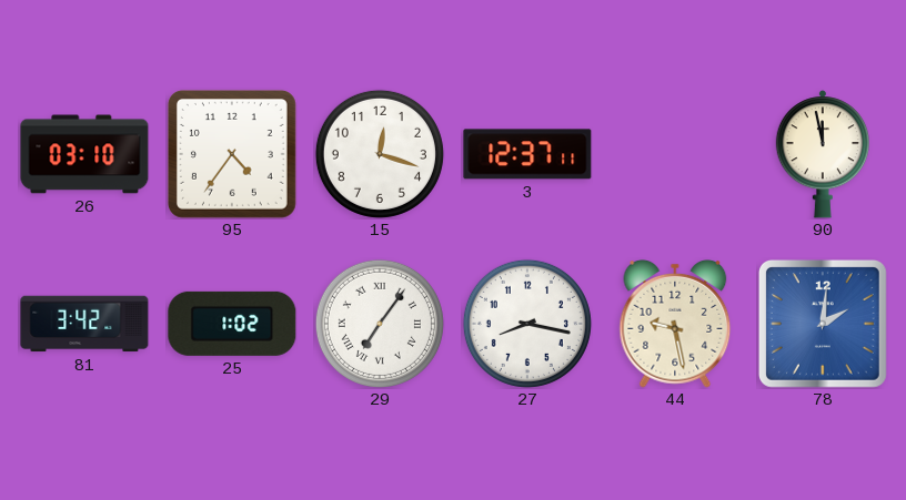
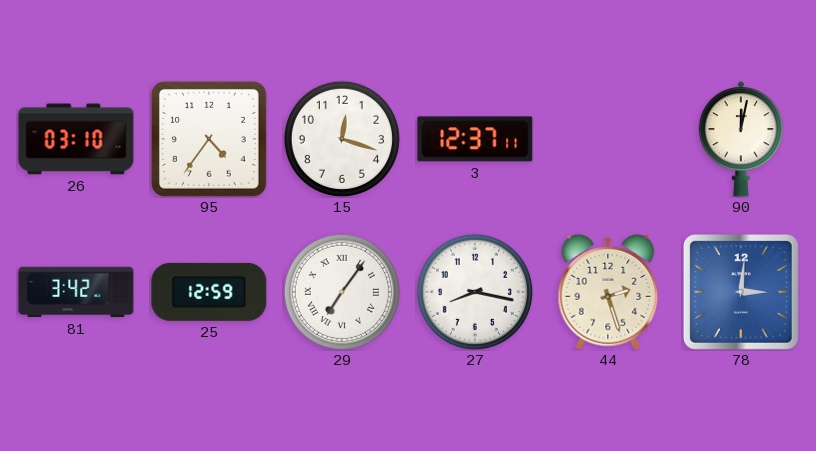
90: 11:58 -> 12:02 (740, 139)
25: 1:02 -> 12:59 (209, 292)
44: 9:28 -> 2:27 (608, 292)
78: 2:01 -> 3:01 (741, 292)
